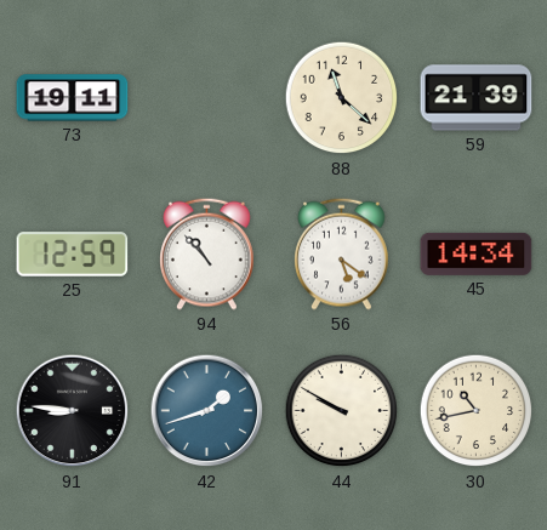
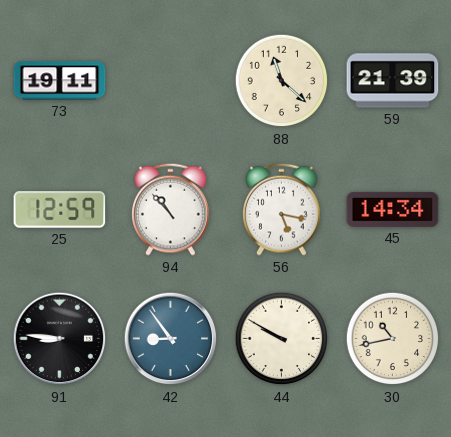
56: 5:21 -> 5:17 (282, 209)
42: 1:42 -> 8:54 (171, 339)
